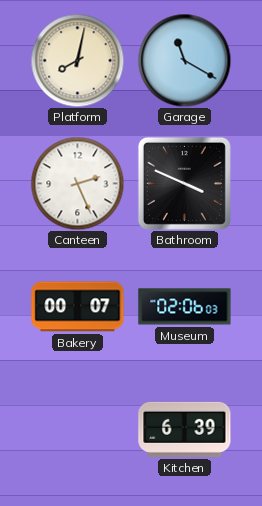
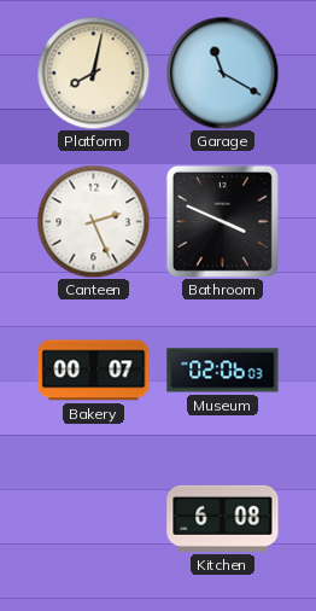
Kitchen: 6:39 -> 6:08 (223, 518)
